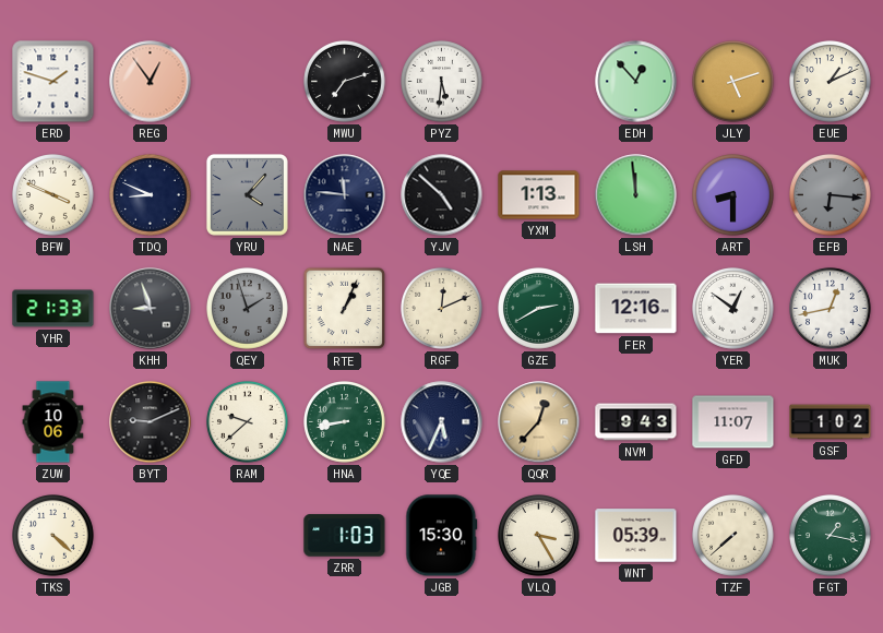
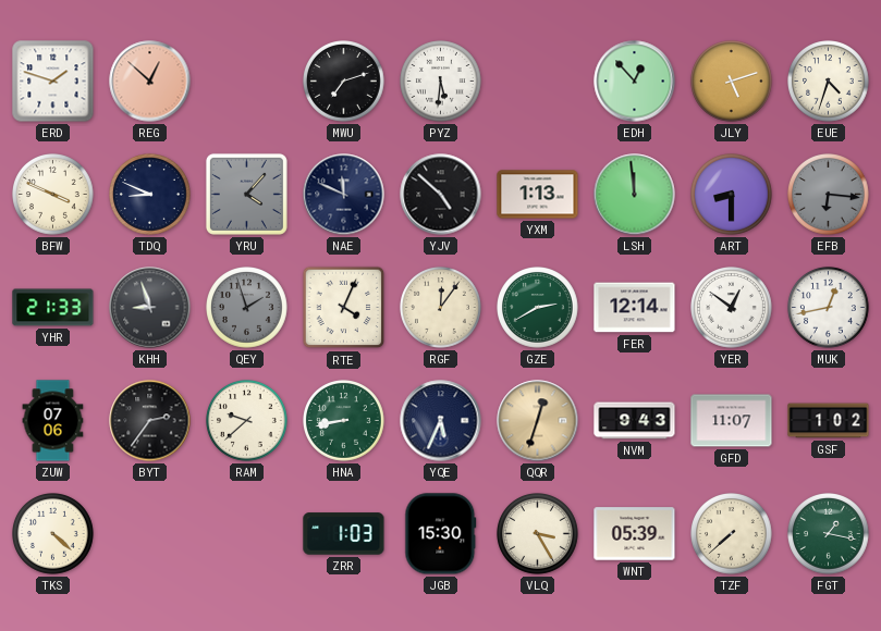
REG: 12:54 -> 12:52 (150, 82)
EUE: 1:11 -> 4:33 (829, 82)
NAE: 11:46 -> 11:49 (344, 195)
RTE: 1:04 -> 4:04 (344, 308)
RGF: 12:11 -> 12:06 (441, 308)
FER: 12:16 -> 12:14 (635, 308)
ZUW: 10:06 -> 07:06 (53, 421)
BYT: 9:11 -> 2:36 (150, 421)
QQR: 12:37 -> 12:33 (538, 421)
